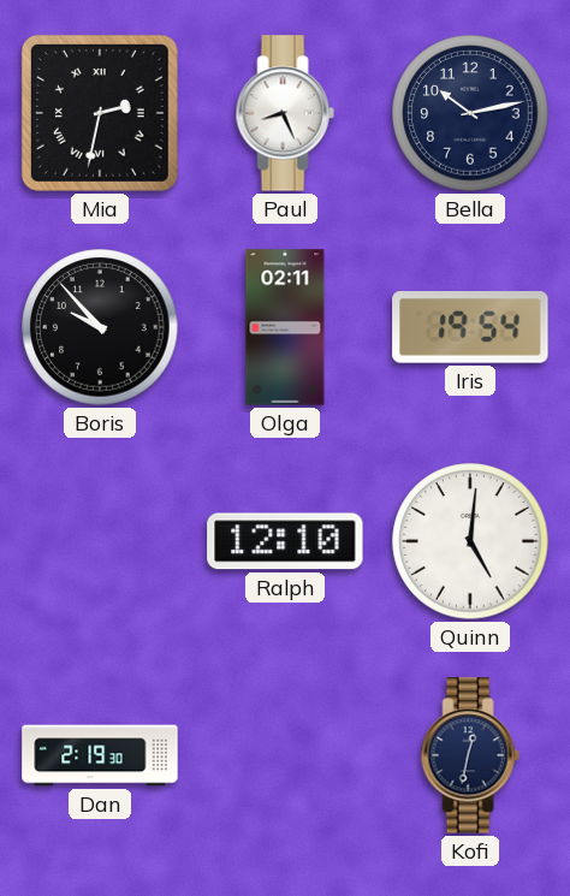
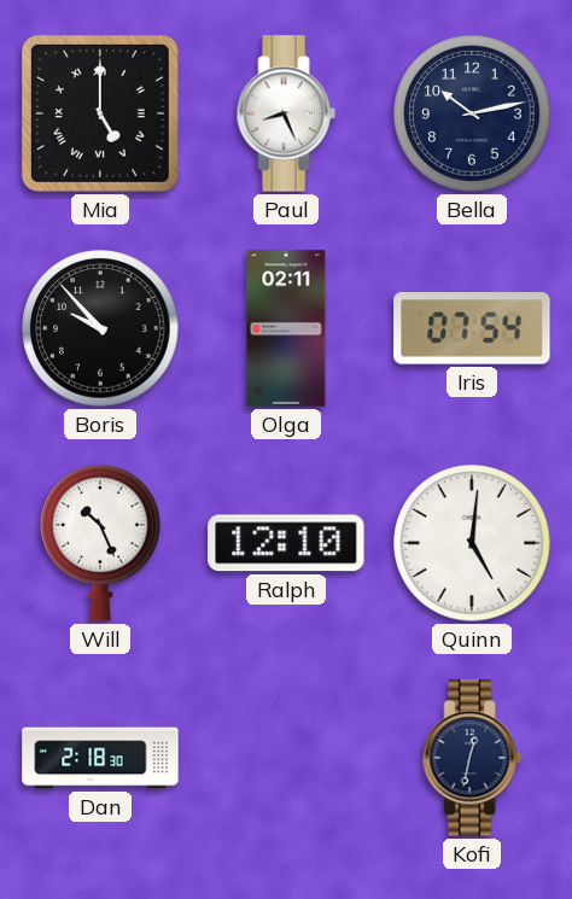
Mia: 2:32 -> 5:00 (100, 113)
Iris: 19:54 -> 07:54 (472, 329)
Will: none -> 10:26 (100, 543)
Dan: 2:19 -> 2:18 (100, 758)
